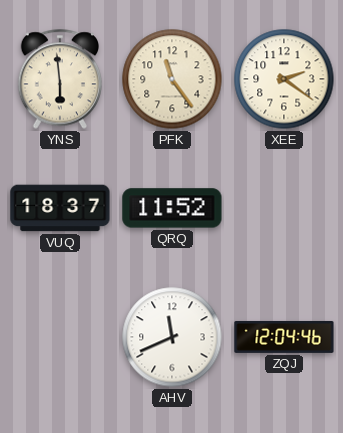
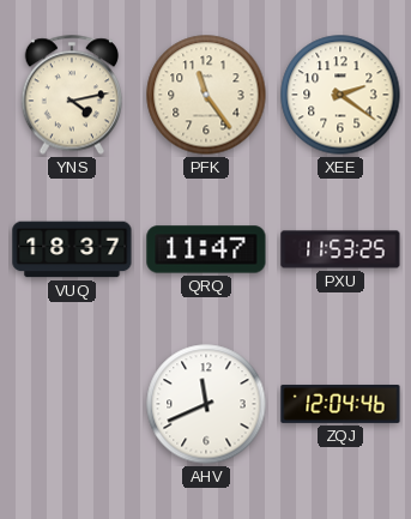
YNS: 5:59 -> 4:13 (71, 95)
QRQ: 11:52 -> 11:47 (206, 249)
PXU: none -> 11:53 (340, 249)
